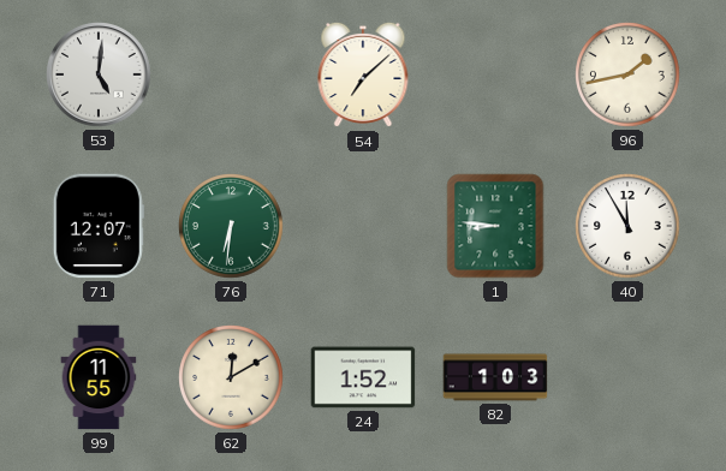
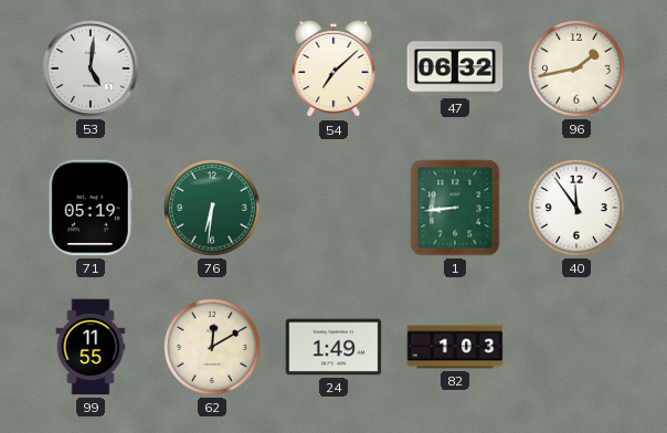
47: none -> 06:32 (455, 68)
71: 12:07 -> 05:19 (91, 208)
1: 8:46 -> 8:44 (455, 208)
40: 11:55 -> 11:54 (576, 208)
24: 1:52 -> 1:49 (333, 347)
